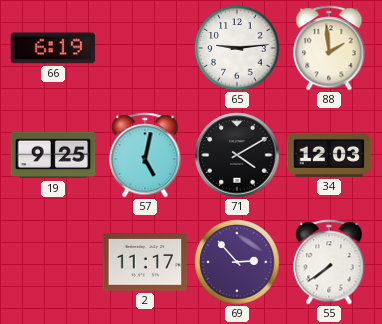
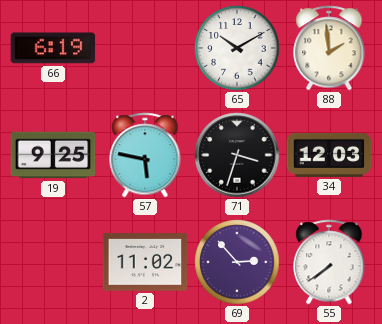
65: 9:14 -> 10:10 (237, 48)
57: 5:02 -> 5:47 (145, 155)
71: 4:10 -> 3:33 (237, 155)
2: 11:17 -> 11:02 (145, 262)
